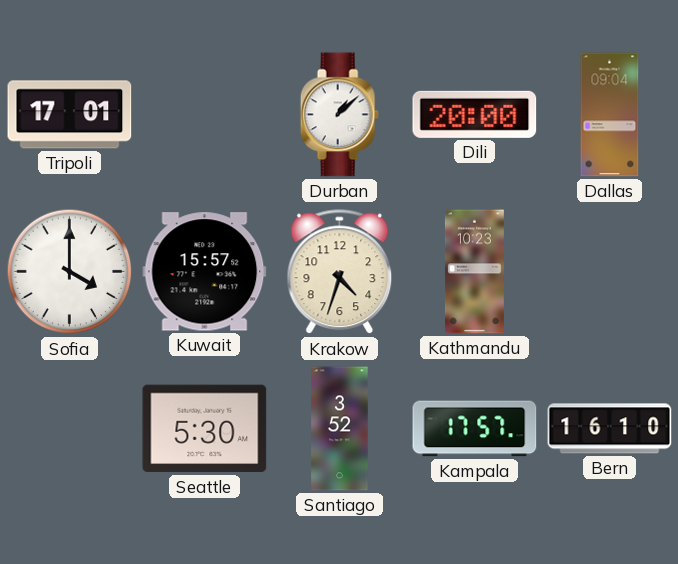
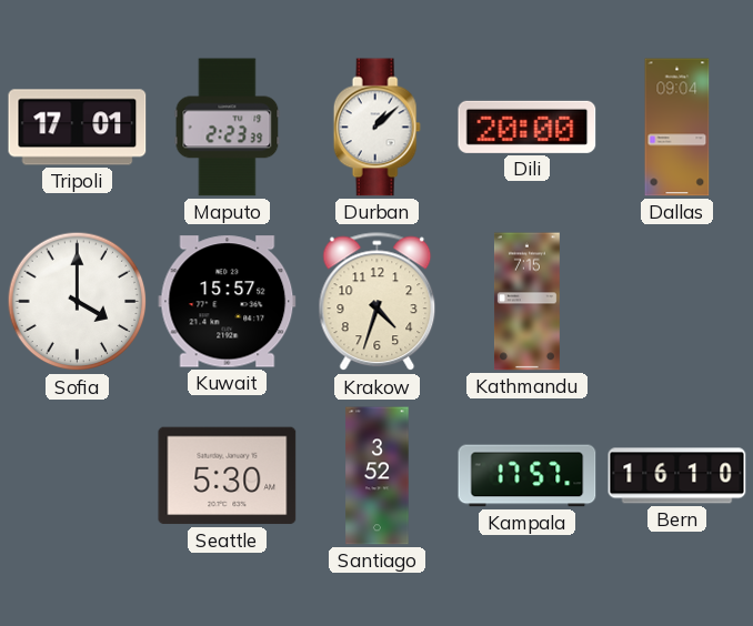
Maputo: none -> 2:23 (228, 128)
Kathmandu: 10:23 -> 7:15 (526, 302)
